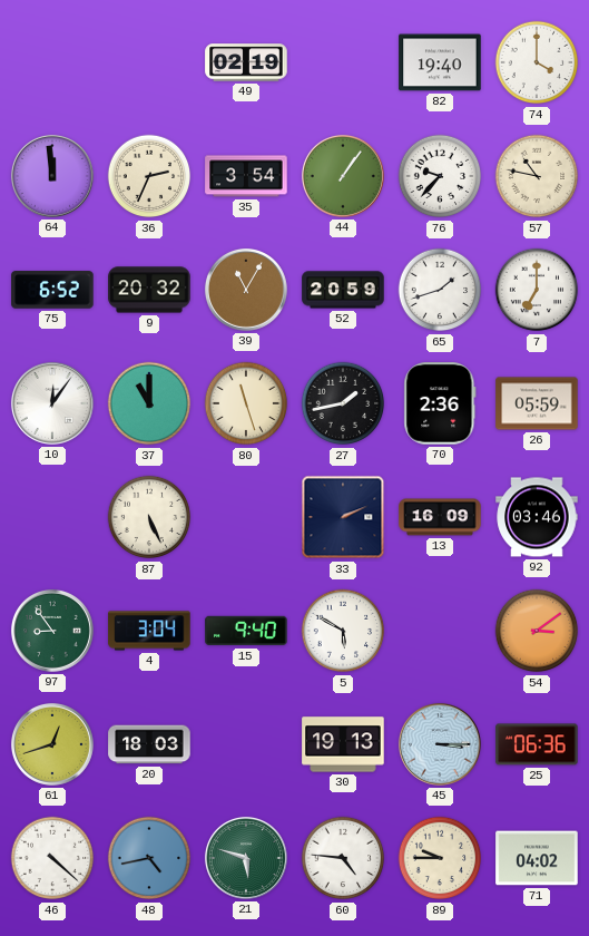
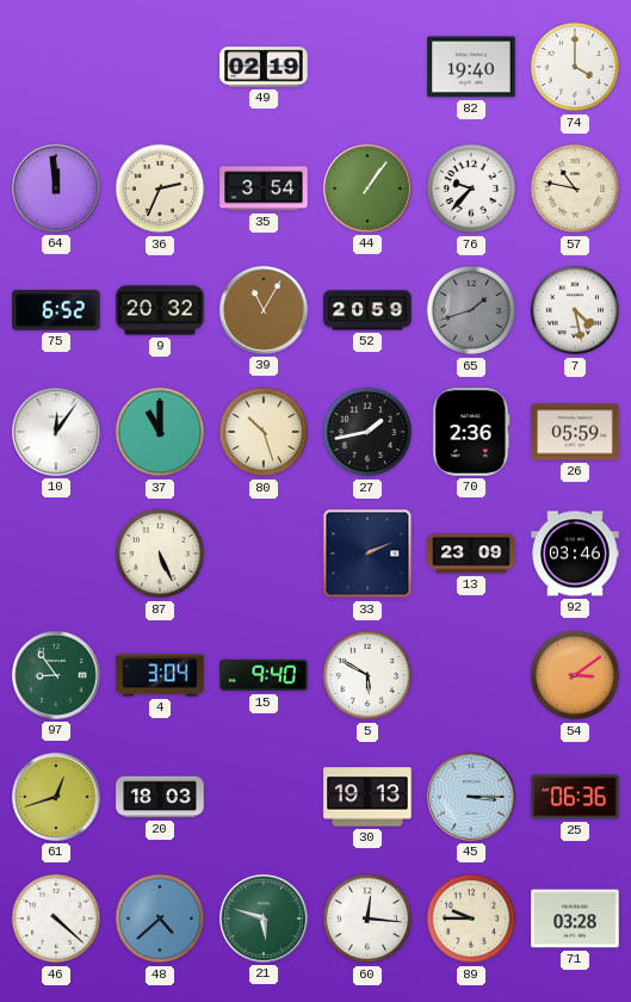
65 dial: white -> grey (471, 310)
7: 7:00 -> 4:28 (575, 310)
80: 11:27 -> 10:27 (264, 432)
13: 16:09 -> 23:09 (471, 553)
48: 4:43 -> 4:38 (160, 918)
60: 4:46 -> 12:16 (367, 918)
71: 04:02 -> 03:28 (575, 918)
